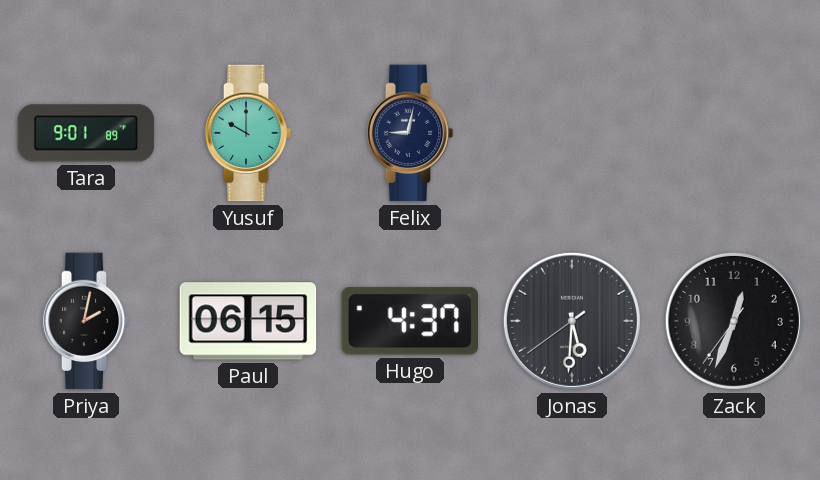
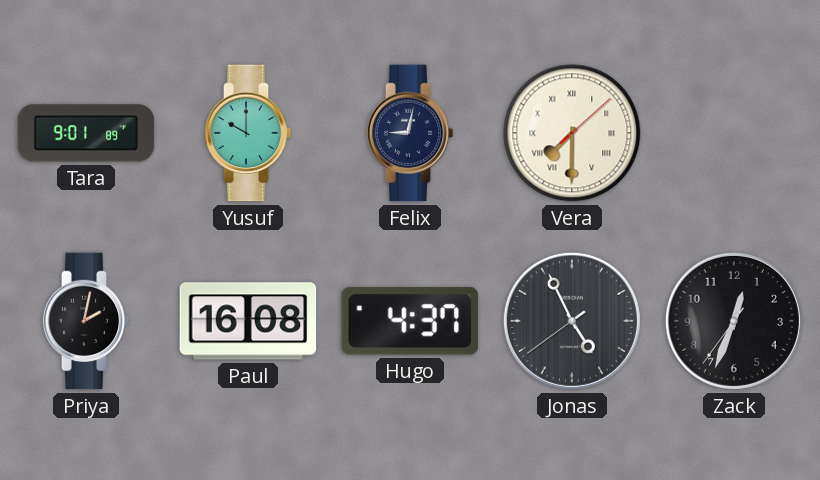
Vera: none -> 7:30 (572, 133)
Paul: 06:15 -> 16:08 (248, 321)
Jonas: 5:30 -> 4:55 (572, 321)
